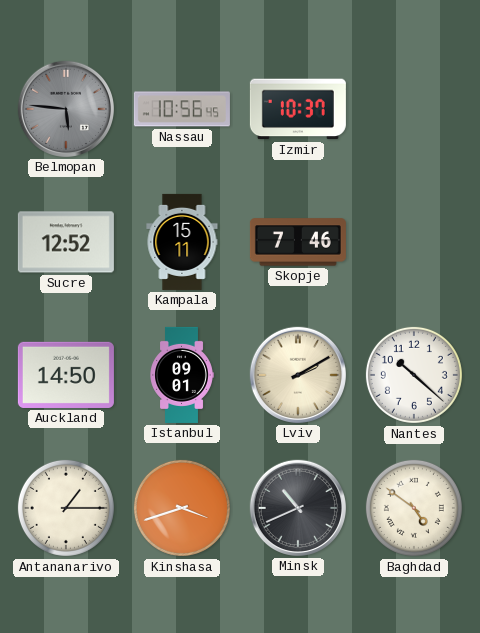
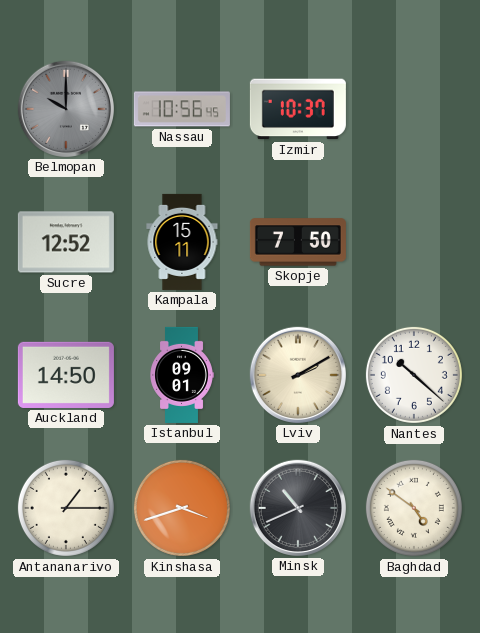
Belmopan: 5:46 -> 10:00 (66, 109)
Skopje: 7:46 -> 7:50 (298, 242)
